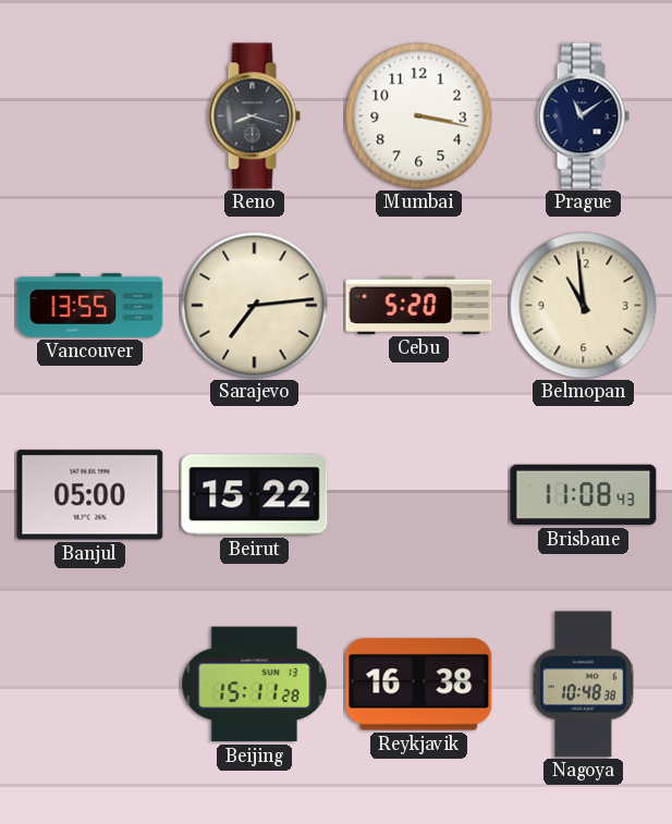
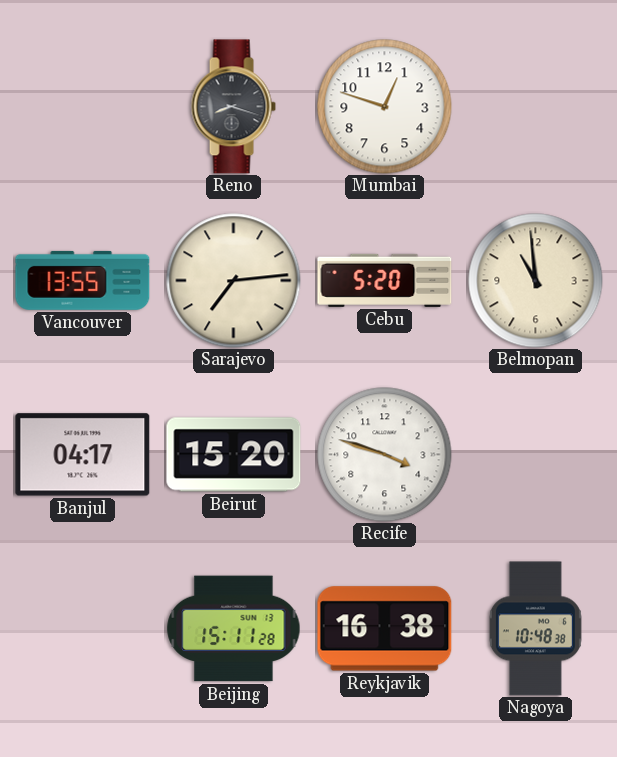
Mumbai: 3:17 -> 12:48 (385, 107)
Prague: 11:09 -> none (583, 116)
Banjul: 05:00 -> 04:17 (83, 455)
Beirut: 15:22 -> 15:20 (234, 455)
Recife: none -> 3:48 (385, 455)
Brisbane: 11:08 -> none (584, 495)
